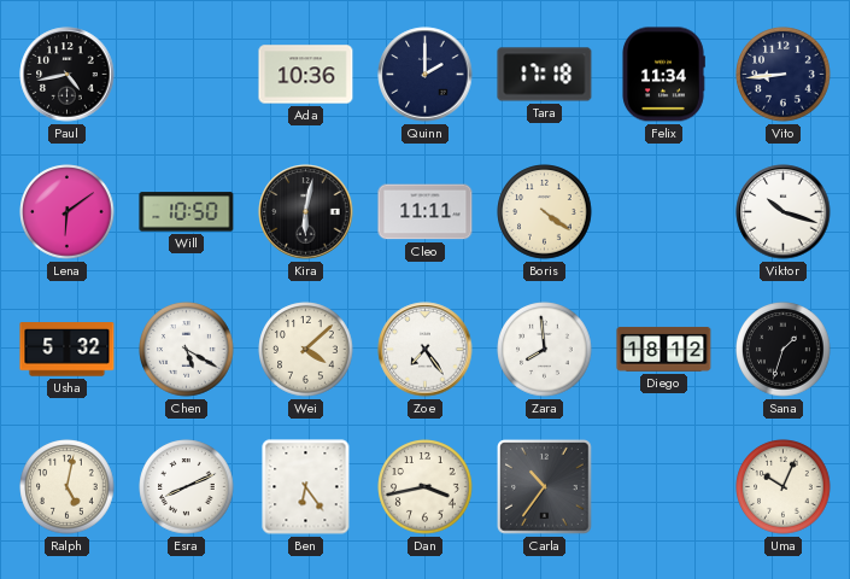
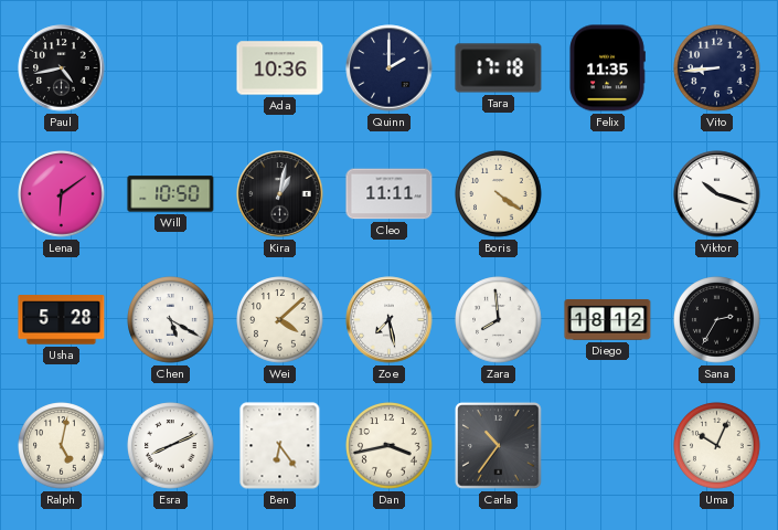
Felix: 11:34 -> 11:35 (607, 68)
Kira: 6:02 -> 1:02 (280, 194)
Usha: 5:32 -> 5:28 (62, 320)
Zoe: 7:24 -> 7:28 (390, 320)
Sana: 1:33 -> 2:35 (717, 320)
